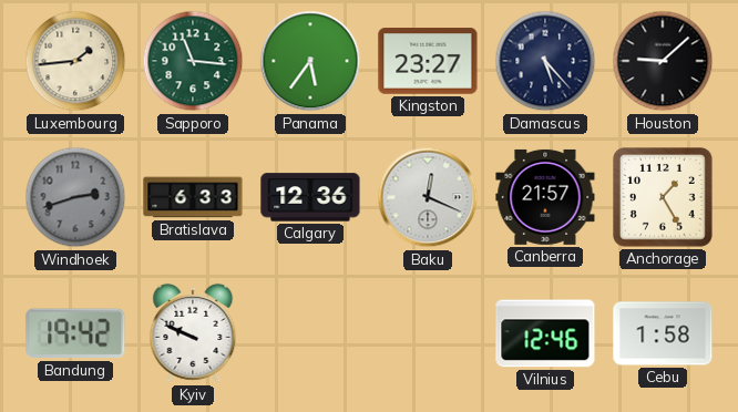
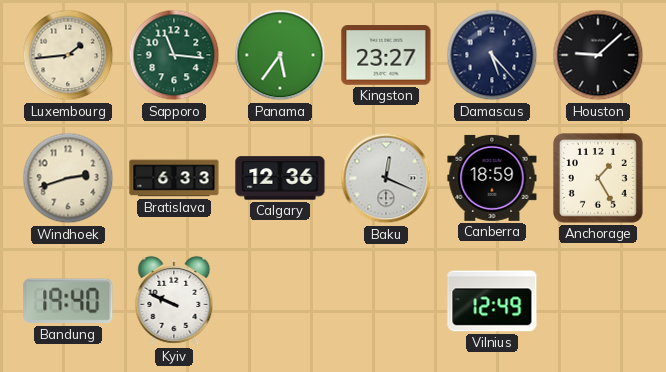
Windhoek dial: grey -> cream (68, 178)
Canberra: 21:57 -> 18:59 (492, 178)
Bandung: 19:42 -> 19:40 (68, 301)
Vilnius: 12:46 -> 12:49 (492, 301)
Cebu: 1:58 -> none (663, 333)
